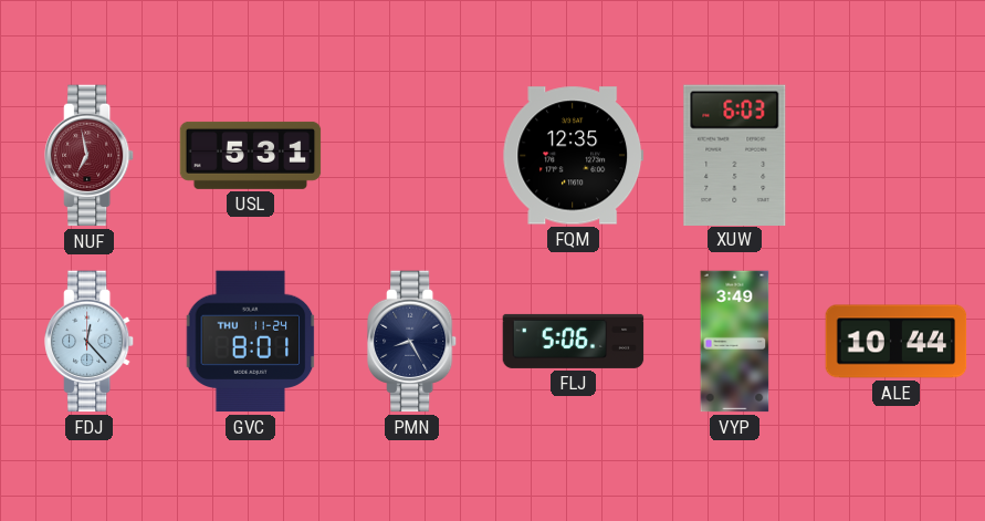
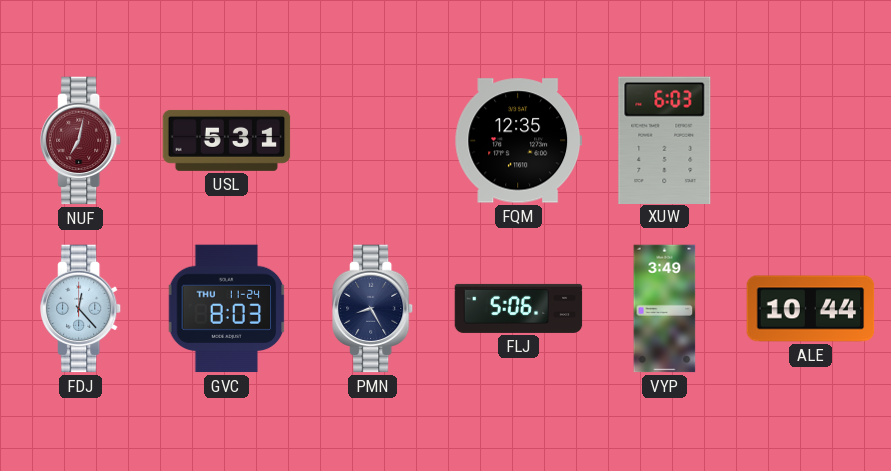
NUF: 6:58 -> 7:02 (81, 141)
GVC: 8:01 -> 8:03 (227, 309)
